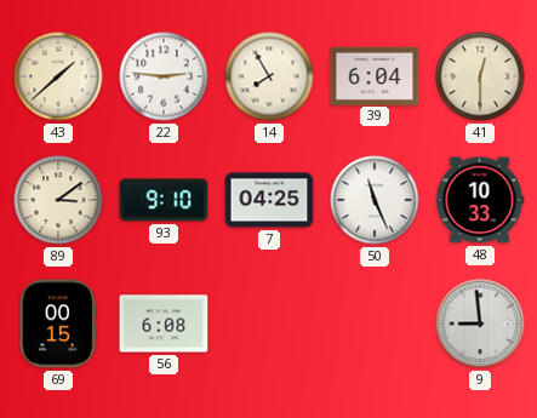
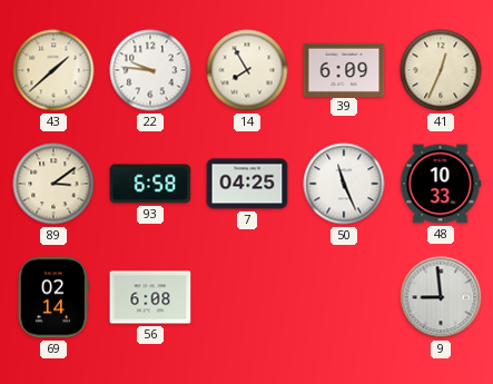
22: 2:46 -> 9:46 (150, 70)
39: 6:04 -> 6:09 (344, 69)
41: 12:30 -> 12:34 (441, 70)
93: 9:10 -> 6:58 (150, 184)
69: 00:15 -> 02:14 (53, 297)
